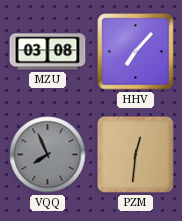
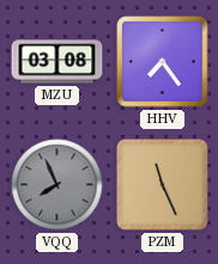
HHV: 7:07 -> 7:24 (163, 62)
PZM: 12:31 -> 11:26 (162, 184)
